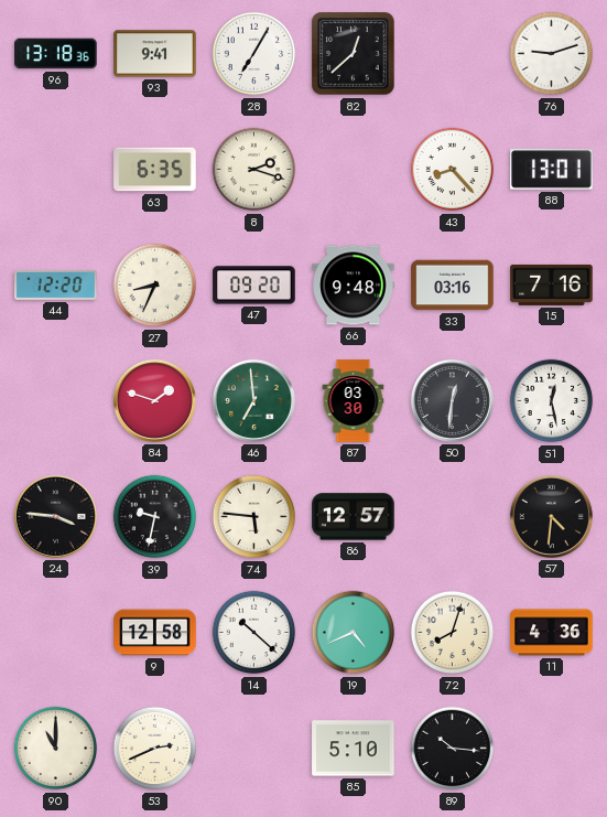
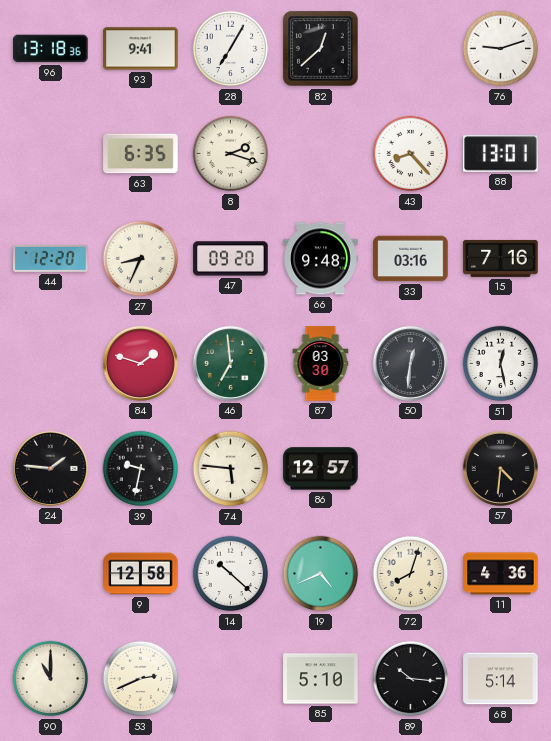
24: 3:46 -> 1:46 (50, 468)
68: none -> 5:14 (501, 679)
